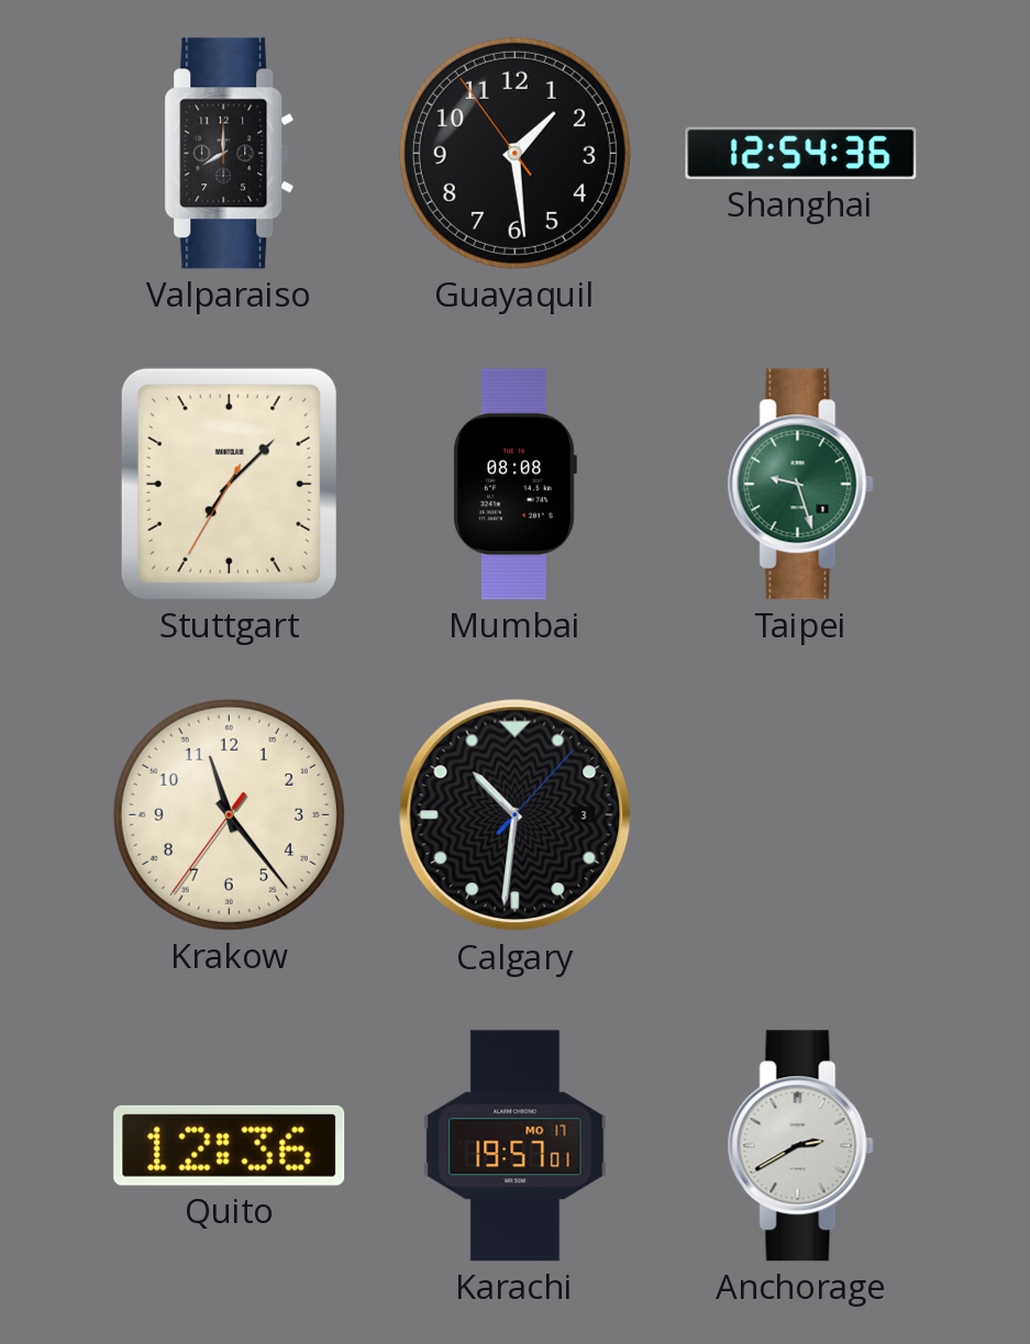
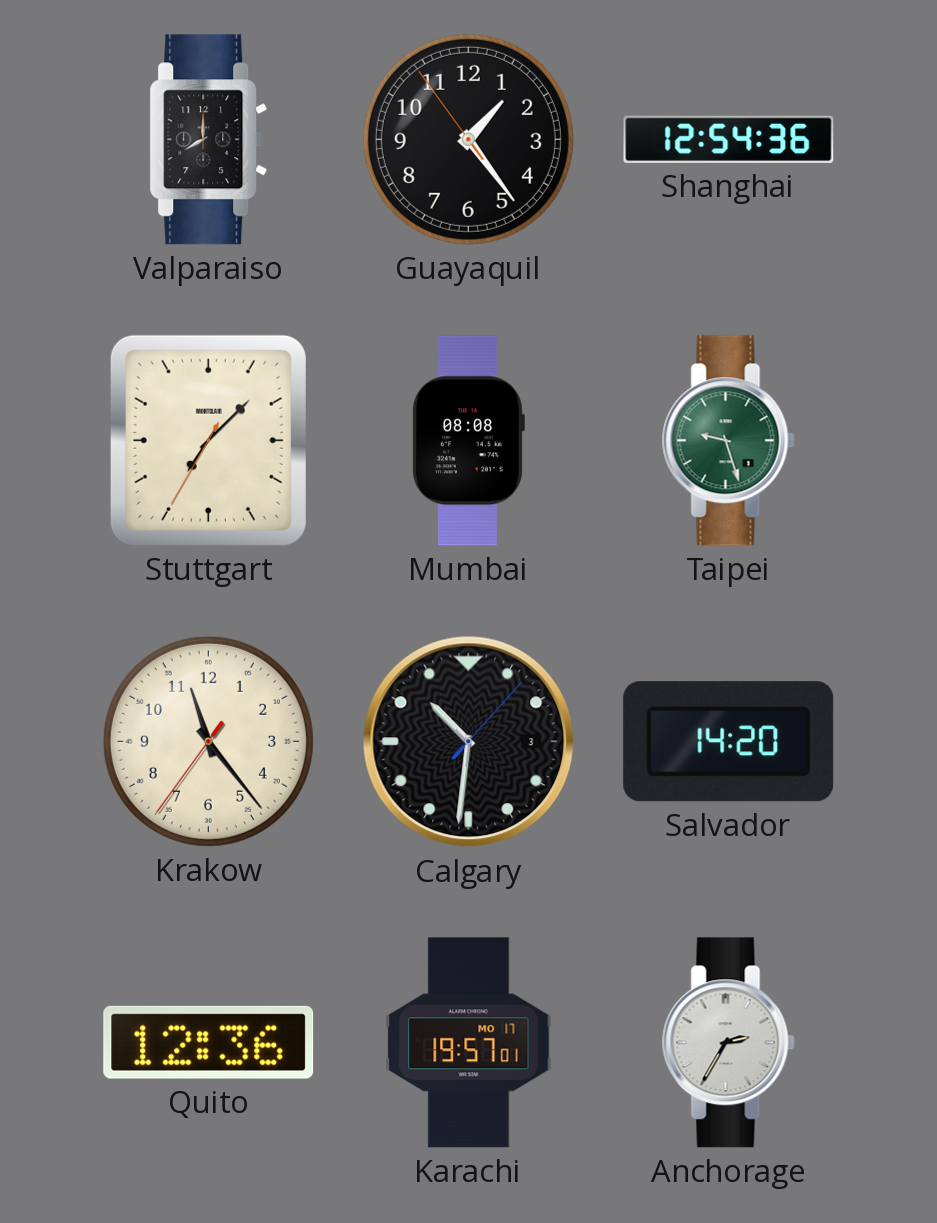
Guayaquil: 1:28 -> 1:23 (468, 139)
Salvador: none -> 14:20 (729, 742)
Anchorage: 2:40 -> 2:35 (728, 1043)
